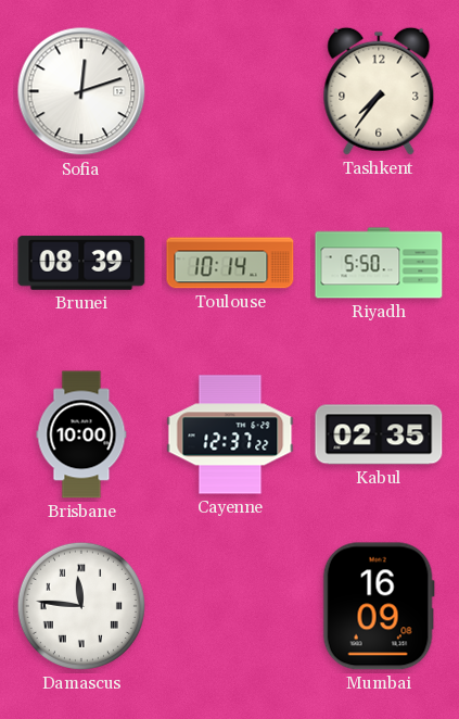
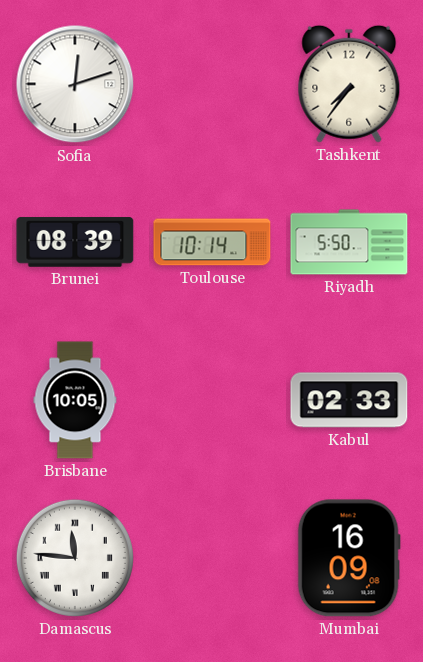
Brisbane: 10:00 -> 10:05 (75, 400)
Cayenne: 12:37 -> none (230, 434)
Kabul: 02:35 -> 02:33 (349, 400)
